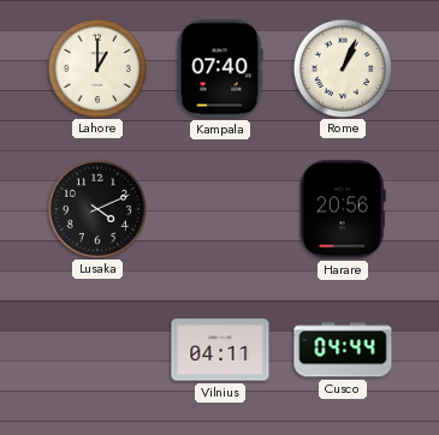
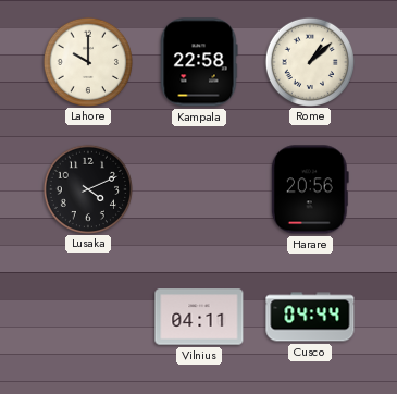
Lahore: 1:00 -> 10:00 (87, 61)
Kampala: 07:40 -> 22:58 (199, 62)
Rome: 1:04 -> 1:08 (309, 61)
